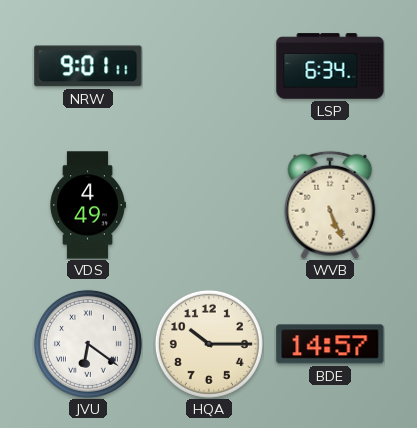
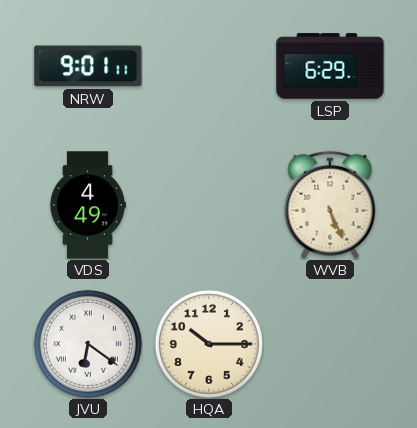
LSP: 6:34 -> 6:29 (330, 66)
BDE: 14:57 -> none (330, 344)
